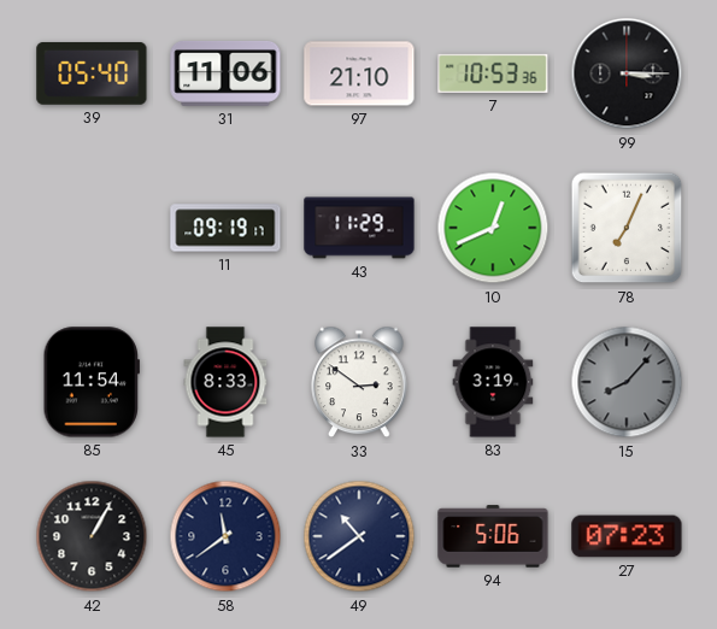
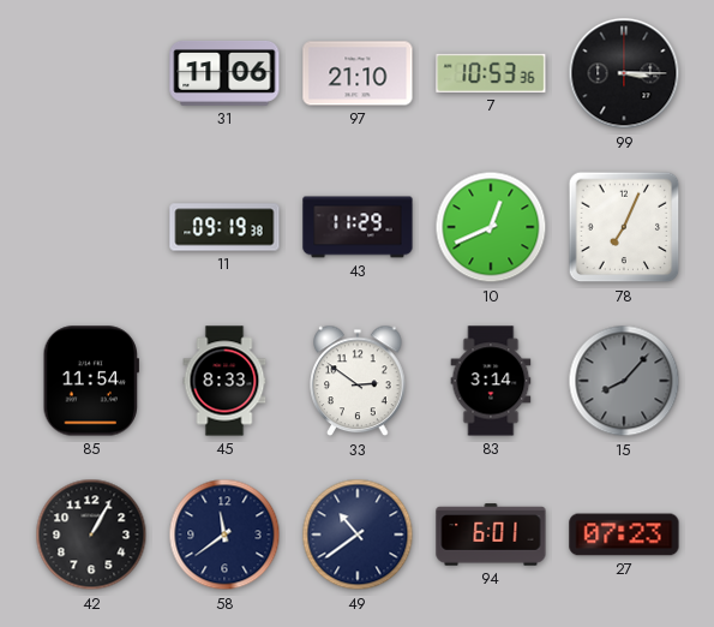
39: 05:40 -> none (92, 74)
11: 09:19:17 -> 09:19:38 (224, 227)
83: 3:19 -> 3:14 (491, 381)
94: 5:06 -> 6:01 (491, 535)
